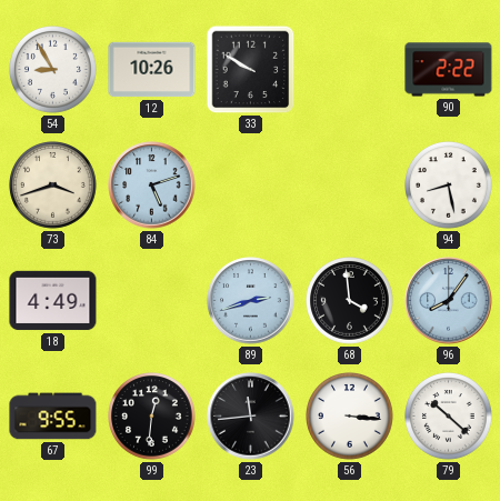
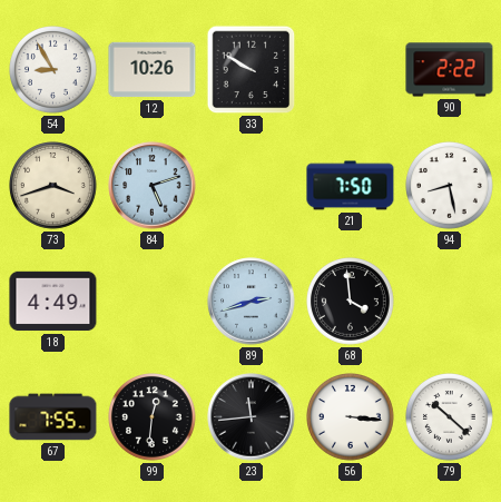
21: none -> 7:50 (351, 186)
96: 8:06 -> none (449, 301)
67: 9:55 -> 7:55 (53, 417)
